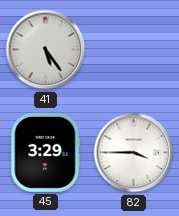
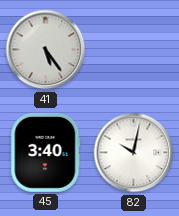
45: 3:29 -> 3:40 (46, 153)
82: 3:45 -> 10:02 (134, 153)
